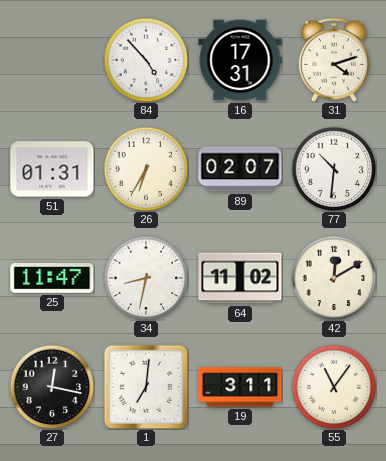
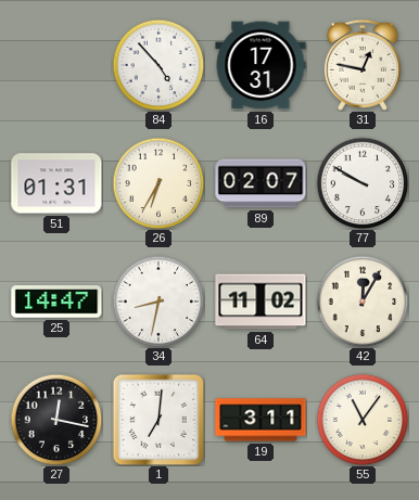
31: 4:12 -> 12:47 (363, 65)
77: 10:31 -> 9:50 (363, 183)
25: 11:47 -> 14:47 (56, 303)
42: 12:10 -> 12:05 (363, 302)
